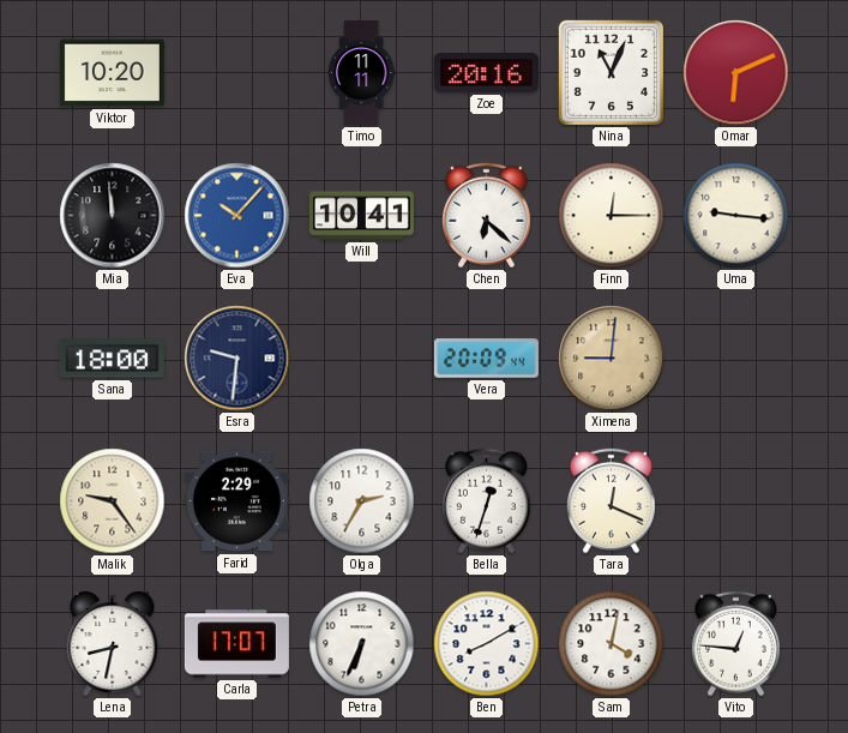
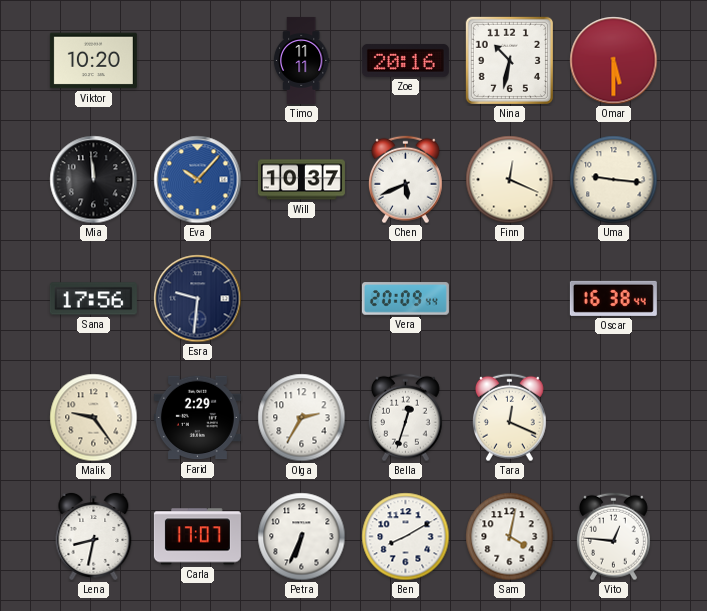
Nina: 11:04 -> 10:32 (509, 60)
Omar: 6:11 -> 5:30 (614, 61)
Will: 10:41 -> 10:37 (301, 180)
Chen: 6:22 -> 5:41 (405, 180)
Finn: 12:15 -> 12:19 (510, 180)
Sana: 18:00 -> 17:56 (93, 299)
Ximena: 9:01 -> none (612, 359)
Oscar: none -> 16:38 (613, 298)
